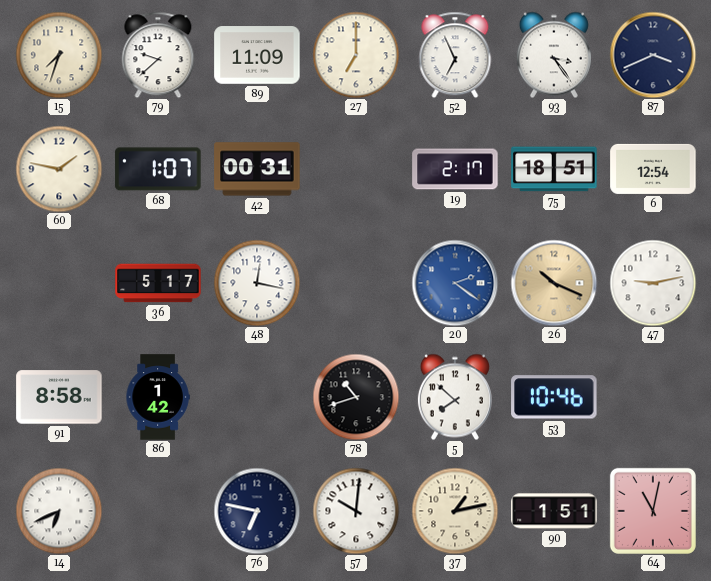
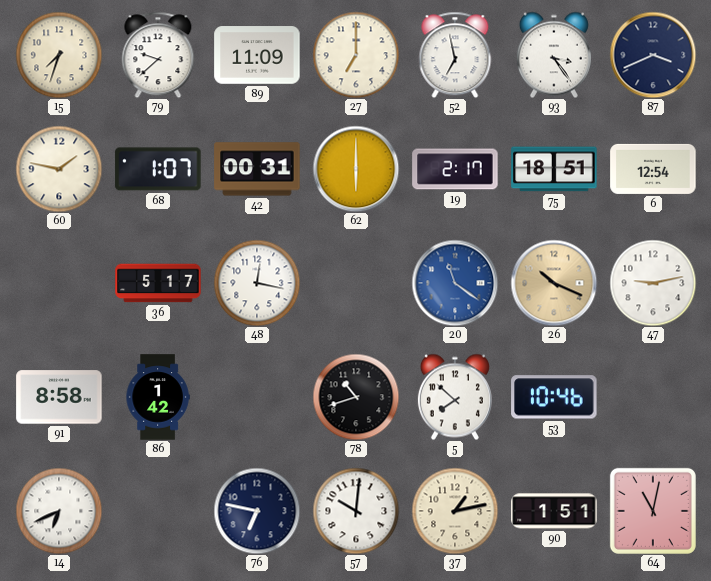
52: 6:56 -> 6:58 (455, 55)
62: none -> 6:00 (356, 169)
20: 2:21 -> 11:21 (455, 283)
